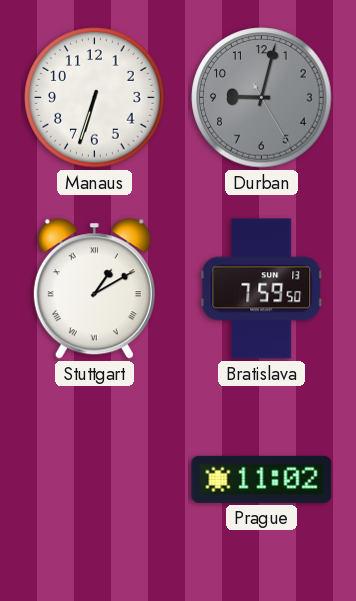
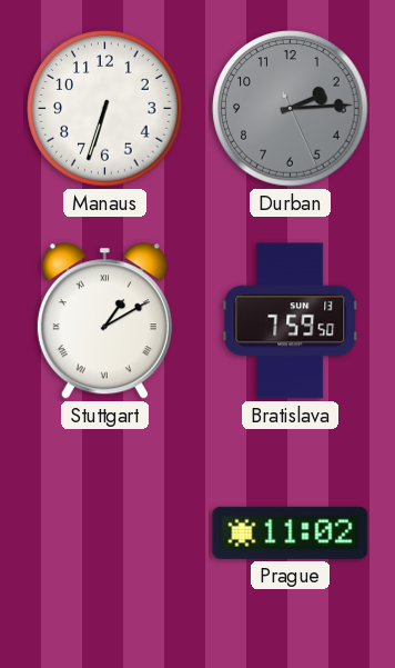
Durban: 9:02 -> 2:14 (291, 109)
